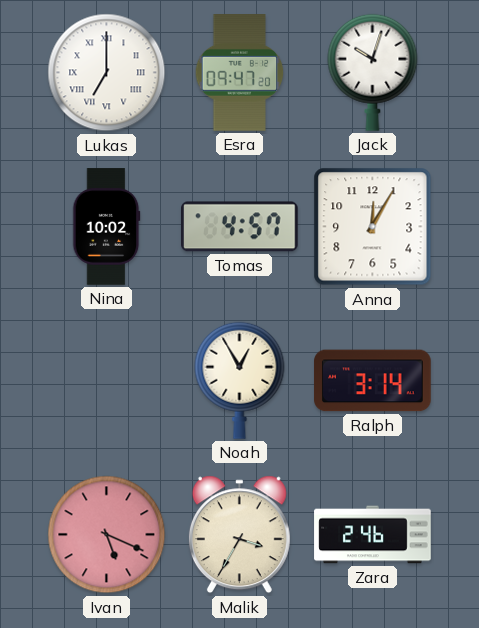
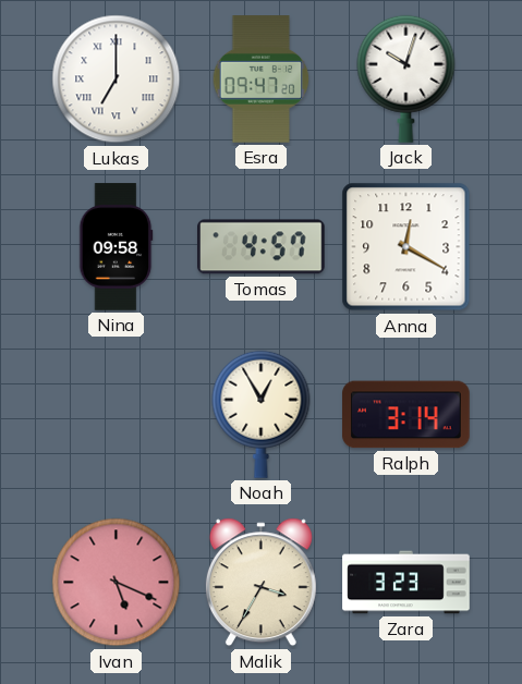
Nina: 10:02 -> 09:58 (116, 247)
Anna: 12:05 -> 12:20 (406, 247)
Zara: 2:46 -> 3:23 (406, 583)
